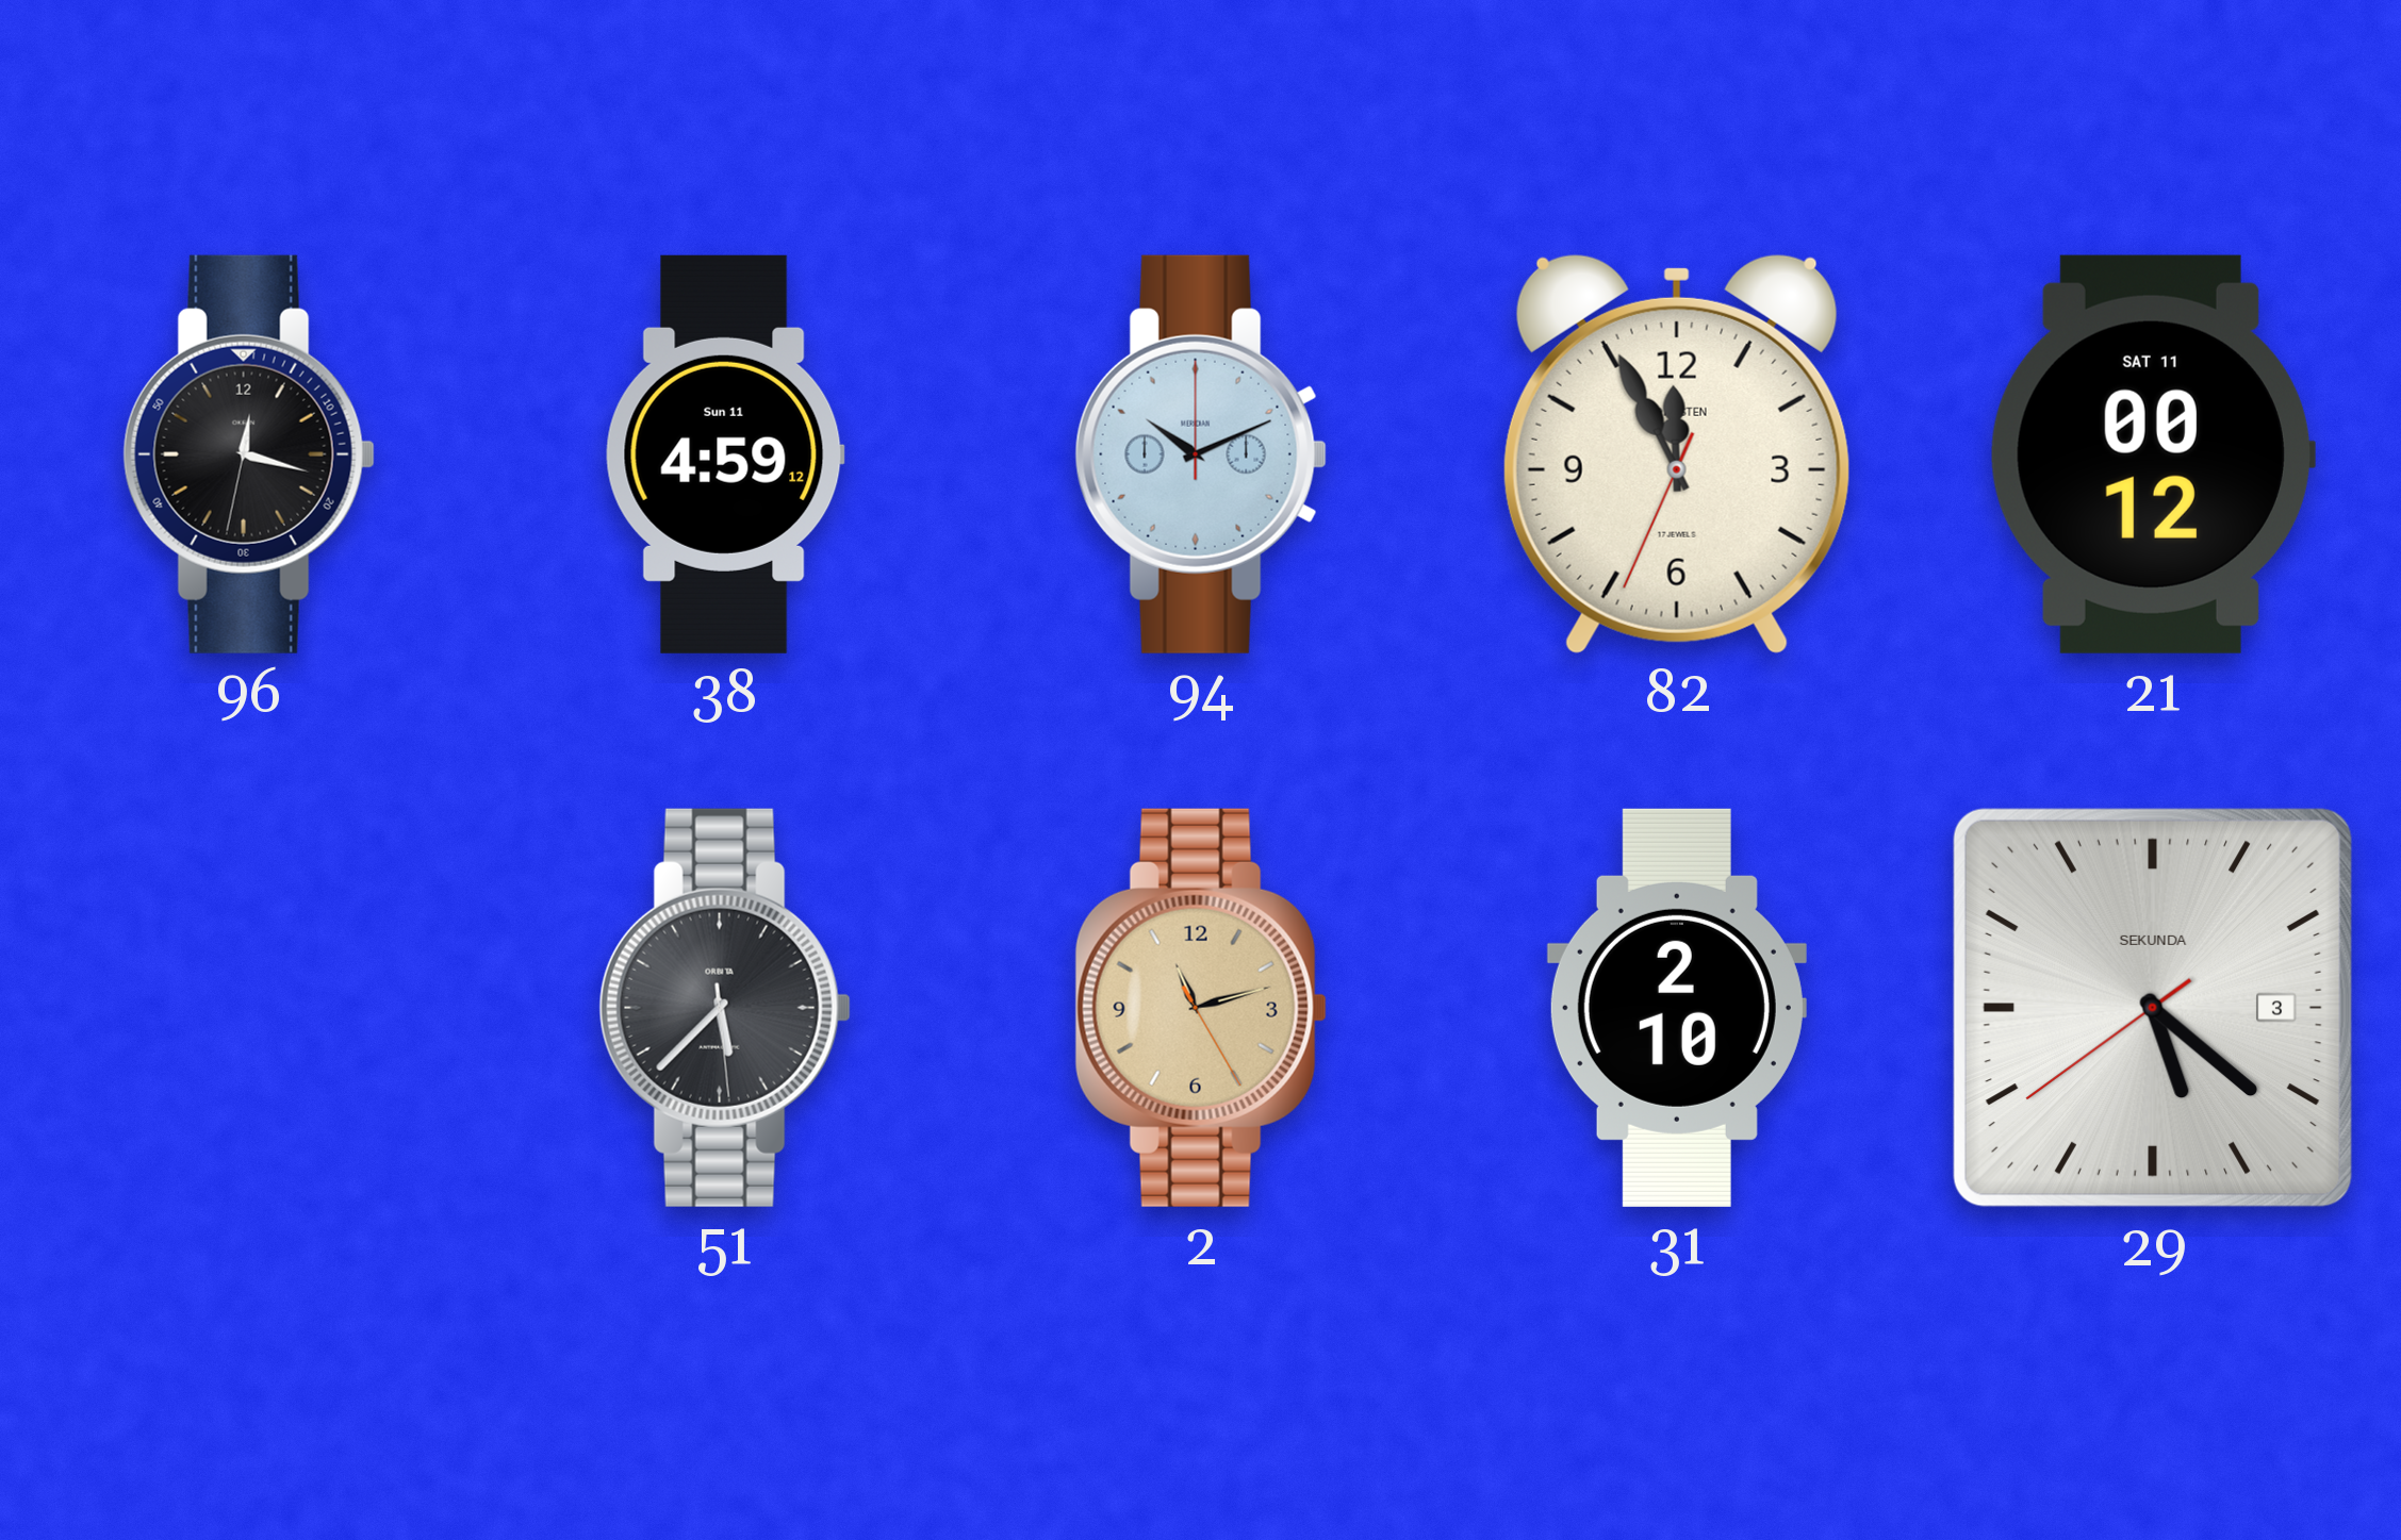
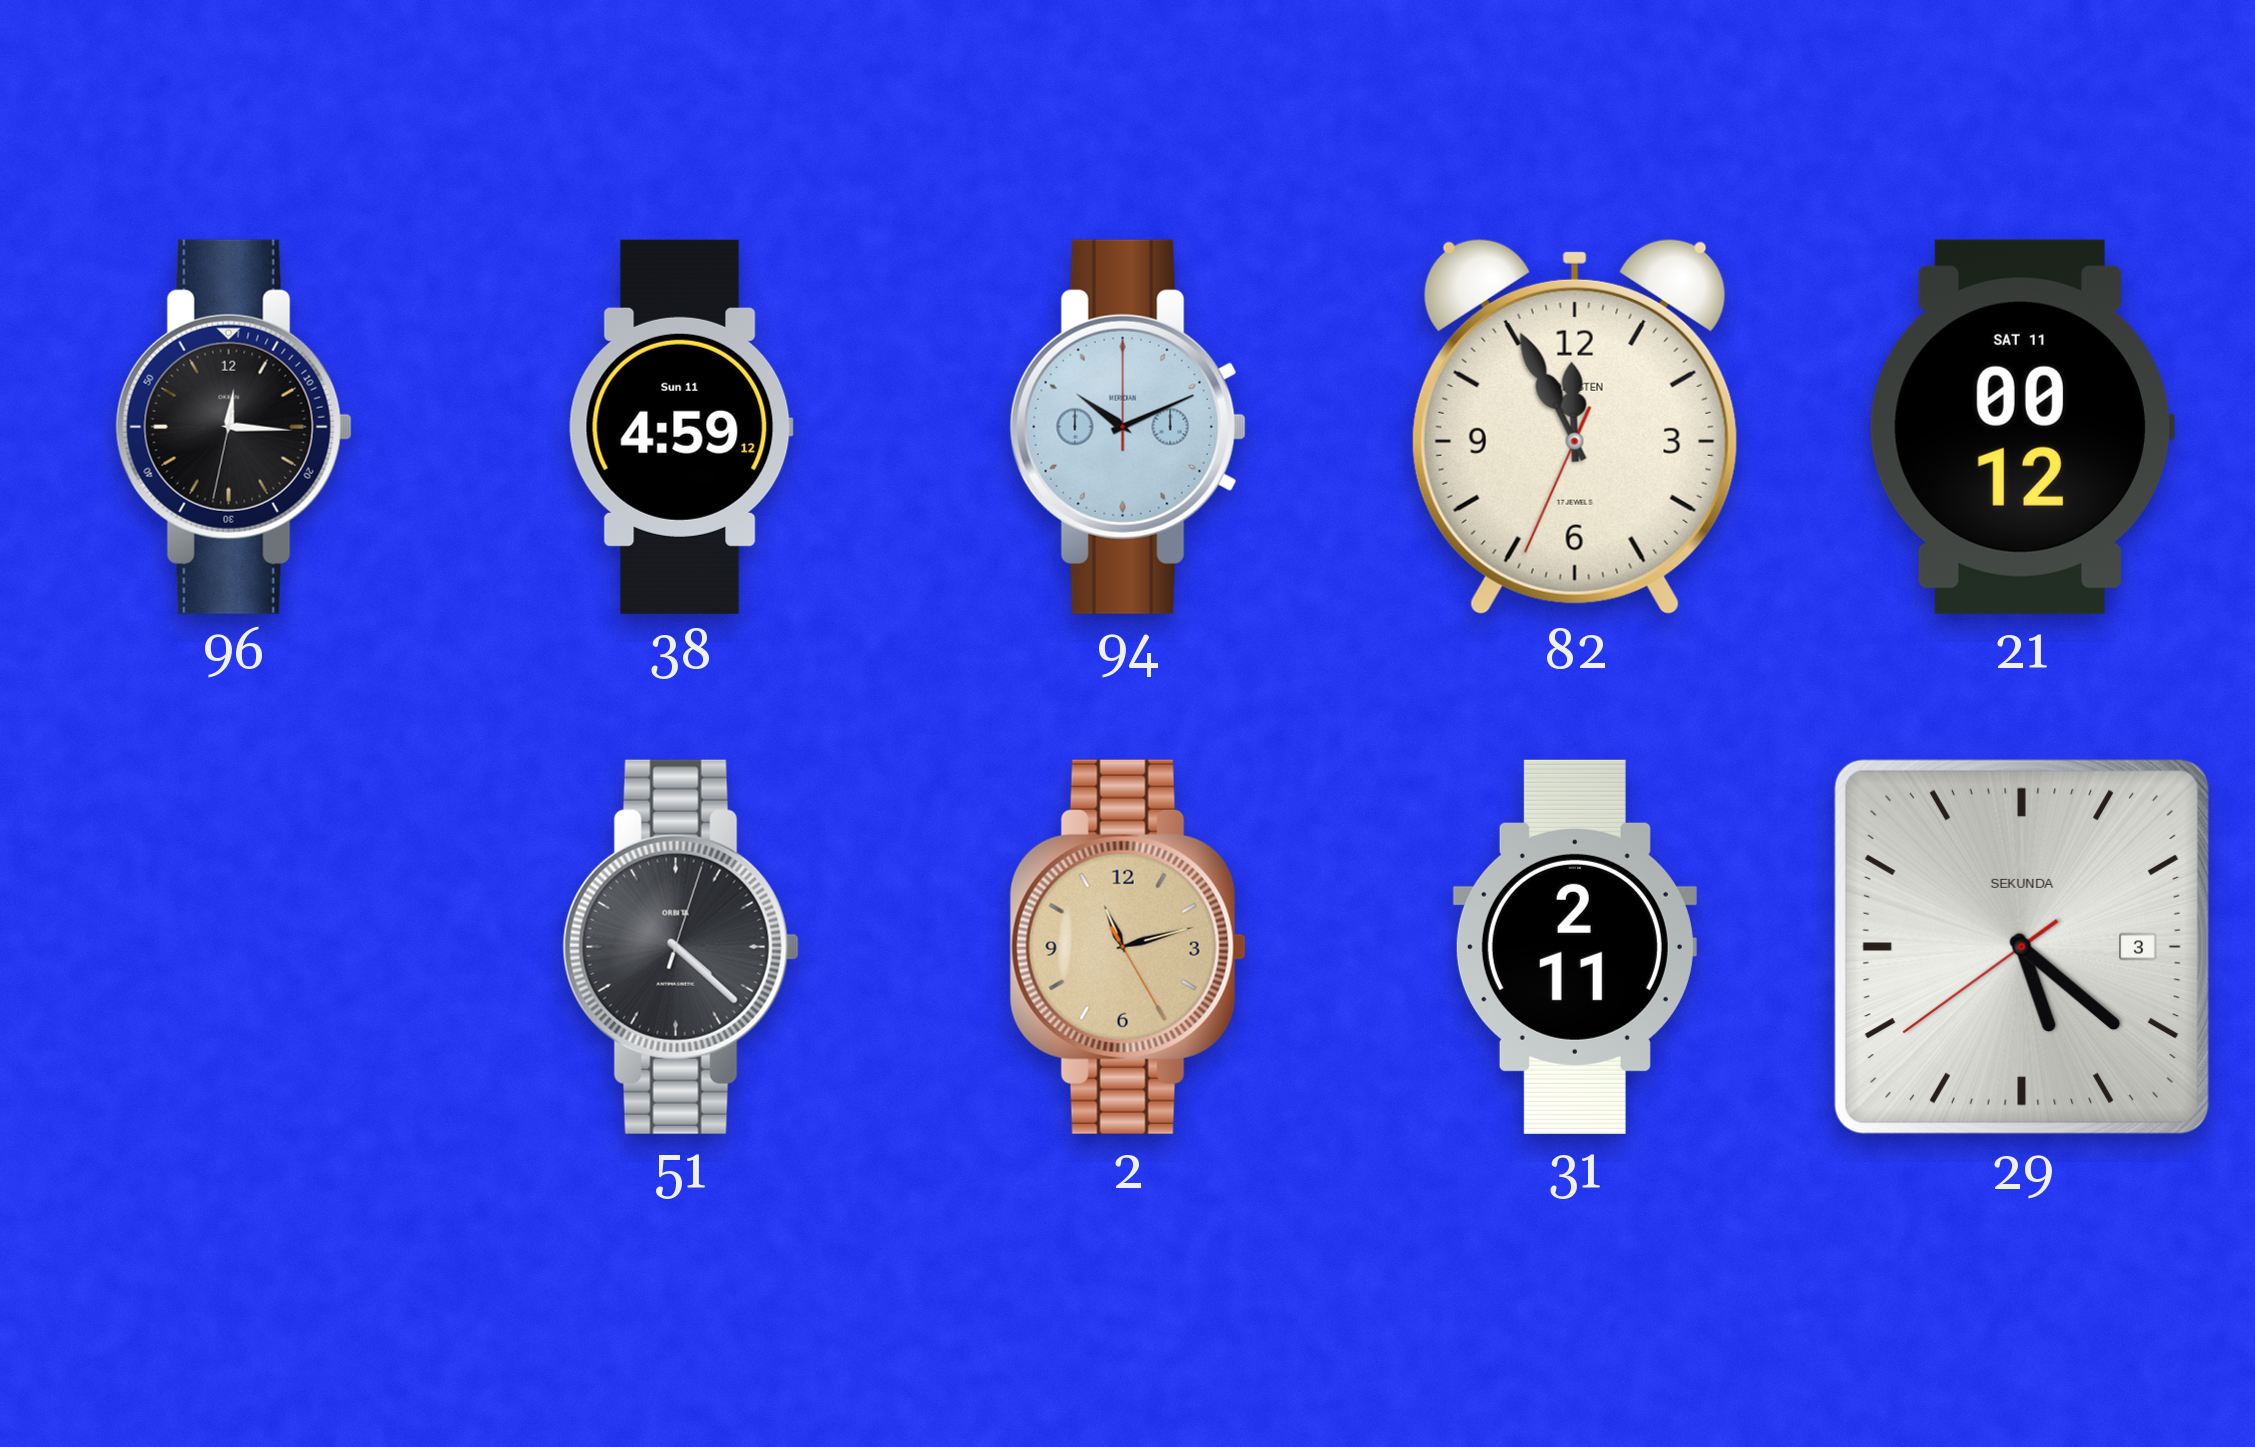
96: 12:17 -> 12:15 (234, 427)
51: 5:37 -> 4:22 (681, 947)
31: 2:10 -> 2:11 (1575, 947)
